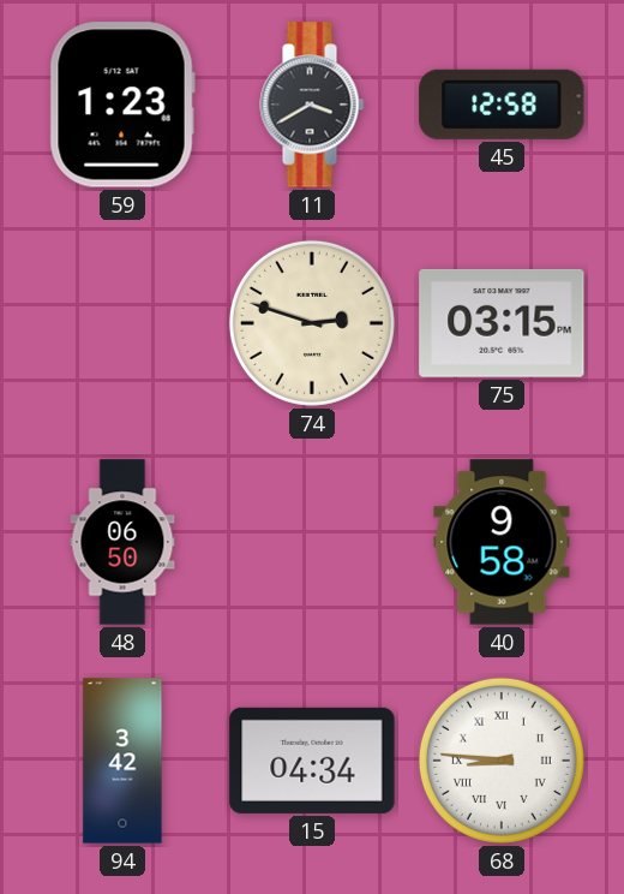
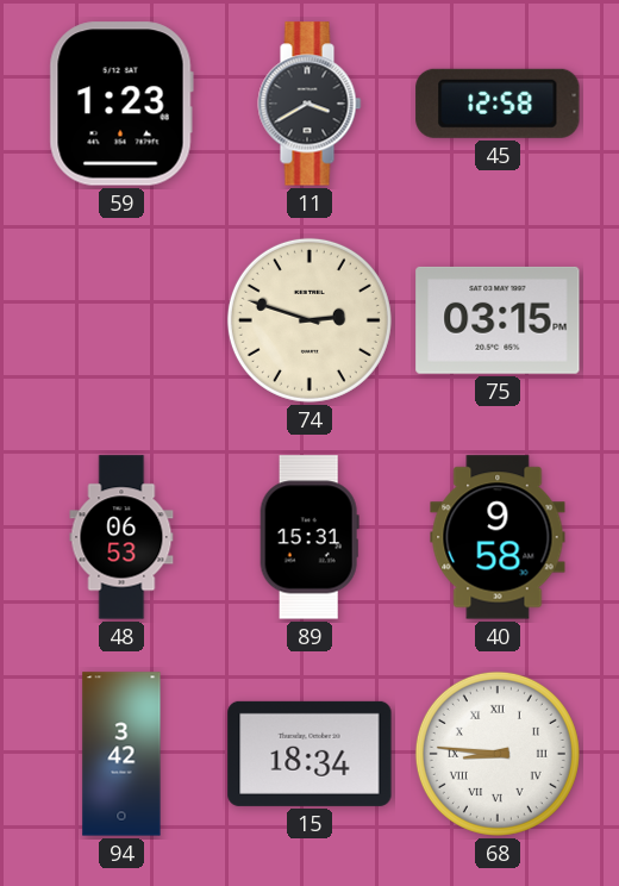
48: 06:50 -> 06:53 (121, 537)
89: none -> 15:31 (309, 537)
15: 04:34 -> 18:34 (309, 754)
